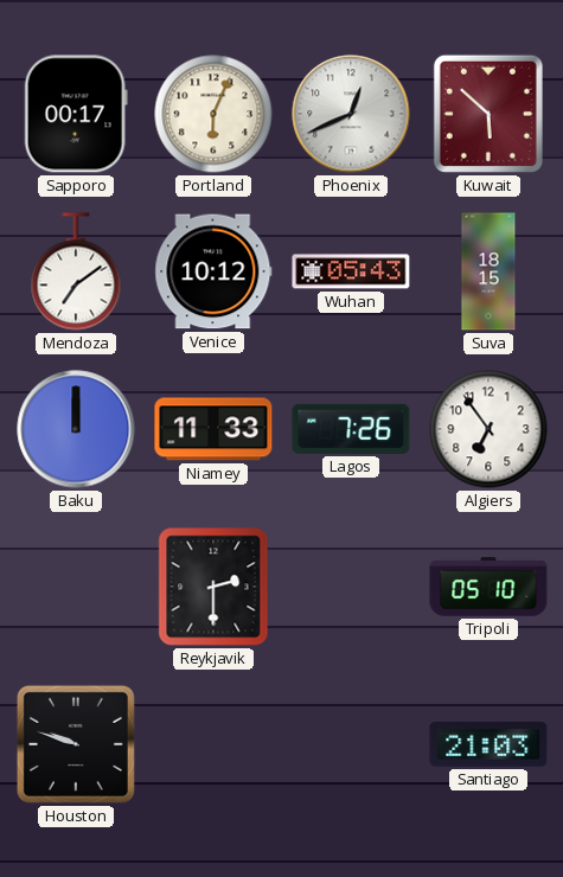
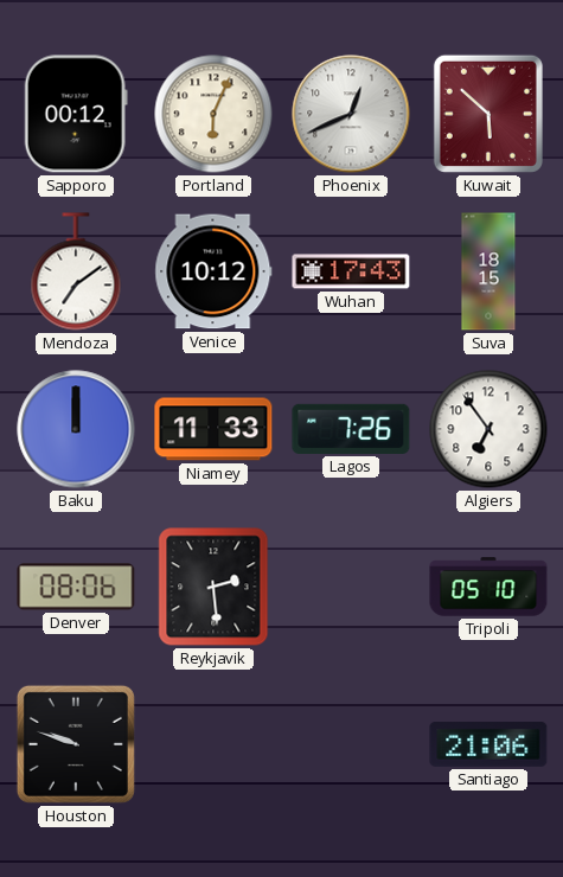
Sapporo: 00:17 -> 00:12 (76, 114)
Wuhan: 05:43 -> 17:43 (351, 271)
Denver: none -> 08:06 (76, 587)
Reykjavik: 2:30 -> 2:29 (213, 587)
Santiago: 21:03 -> 21:06 (488, 744)
